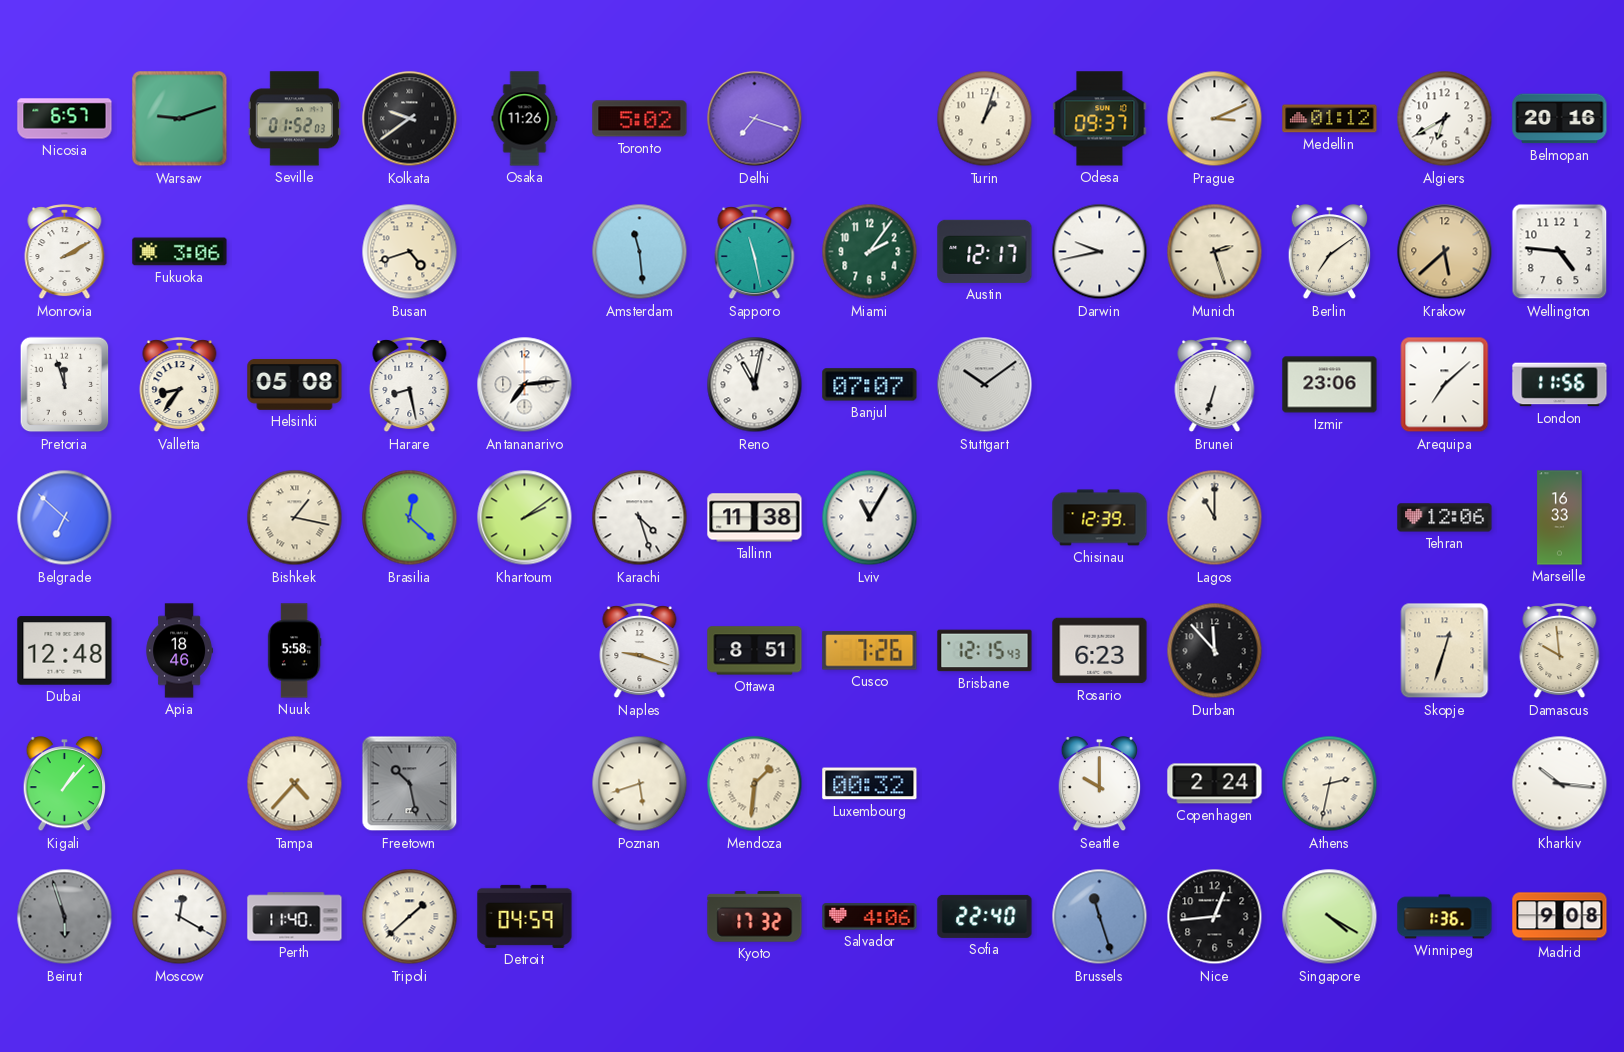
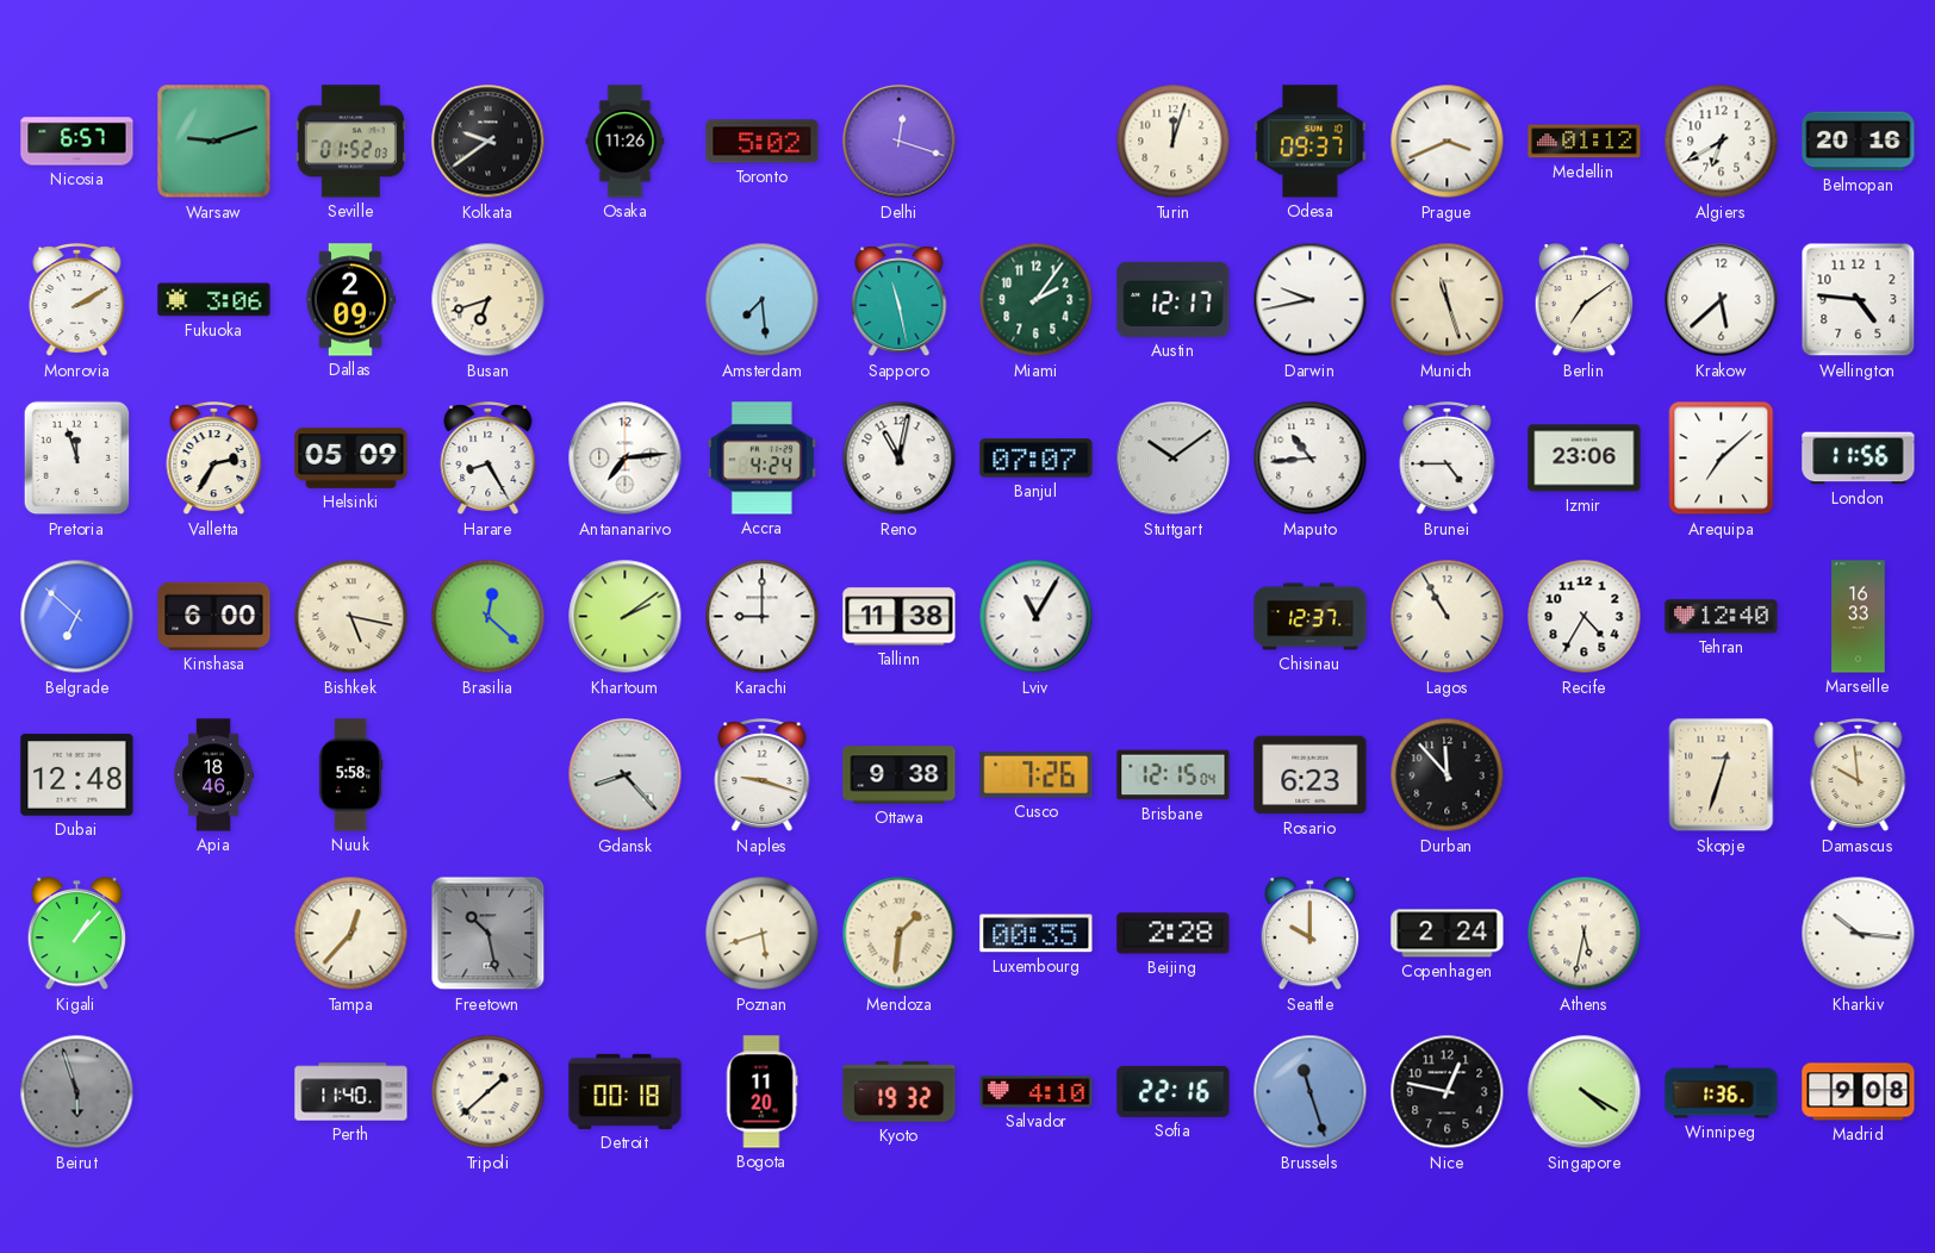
Delhi: 7:18 -> 12:18 (900, 142)
Turin: 1:03 -> 12:03 (1174, 142)
Prague: 3:11 -> 3:41 (1448, 142)
Dallas: none -> 2:09 (349, 300)
Busan: 4:42 -> 6:42 (489, 300)
Amsterdam: 11:29 -> 7:29 (763, 300)
Munich: 2:27 -> 11:27 (1448, 300)
Krakow dial: champagne -> white (1722, 300)
Valletta: 8:36 -> 2:35 (214, 459)
Helsinki: 05:08 -> 05:09 (351, 457)
Harare: 8:28 -> 8:25 (489, 459)
Accra: none -> 4:24 (761, 459)
Maputo: none -> 10:44 (1311, 459)
Brunei: 6:33 -> 4:45 (1448, 459)
Kinshasa: none -> 6:00 (214, 616)
Bishkek: 1:17 -> 5:17 (351, 617)
Karachi: 4:27 -> 9:00 (763, 617)
Chisinau: 12:39 -> 12:37 (1311, 617)
Lagos: 11:00 -> 10:55 (1448, 617)
Recife: none -> 4:35 (1585, 617)
Tehran: 12:06 -> 12:40 (1722, 617)
Gdansk: none -> 8:23 (626, 775)
Ottawa: 8:51 -> 9:38 (900, 775)
Brisbane: 12:15:43 -> 12:15:04 (1174, 775)
Tampa: 4:37 -> 12:37 (351, 934)
Luxembourg: 00:32 -> 00:35 (1037, 934)
Beijing: none -> 2:28 (1174, 934)
Athens: 2:32 -> 5:32 (1585, 934)
Moscow: 12:20 -> none (180, 917)
Detroit: 04:59 -> 00:18 (626, 1091)
Bogota: none -> 11:20 (761, 1092)
Kyoto: 17:32 -> 19:32 (900, 1092)
Salvador: 4:06 -> 4:10 (1037, 1092)
Sofia: 22:40 -> 22:16 (1174, 1091)
Nice: 12:44 -> 12:47 (1448, 1092)
